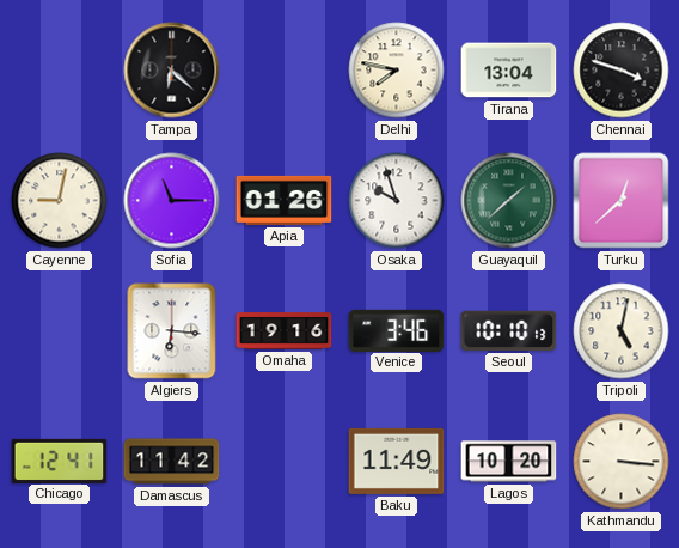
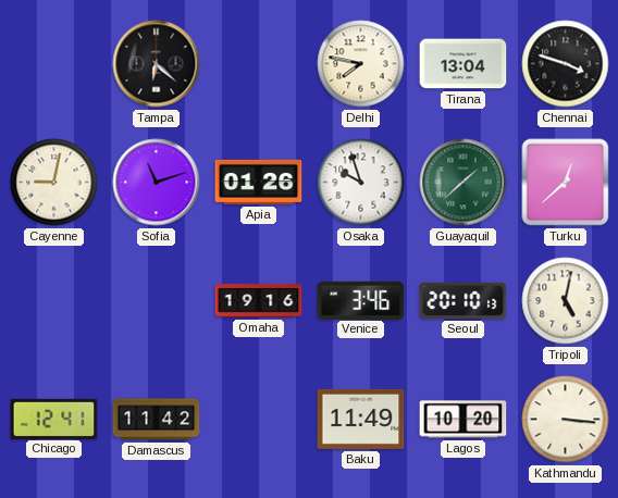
Sofia: 11:15 -> 11:12 (157, 183)
Algiers: 6:16 -> none (172, 331)
Seoul: 10:10 -> 20:10 (463, 300)
